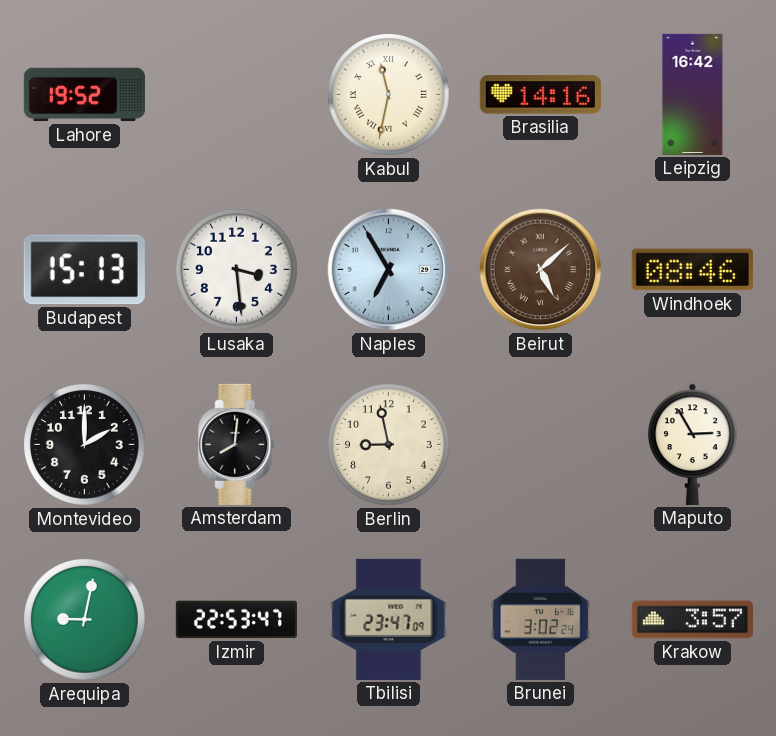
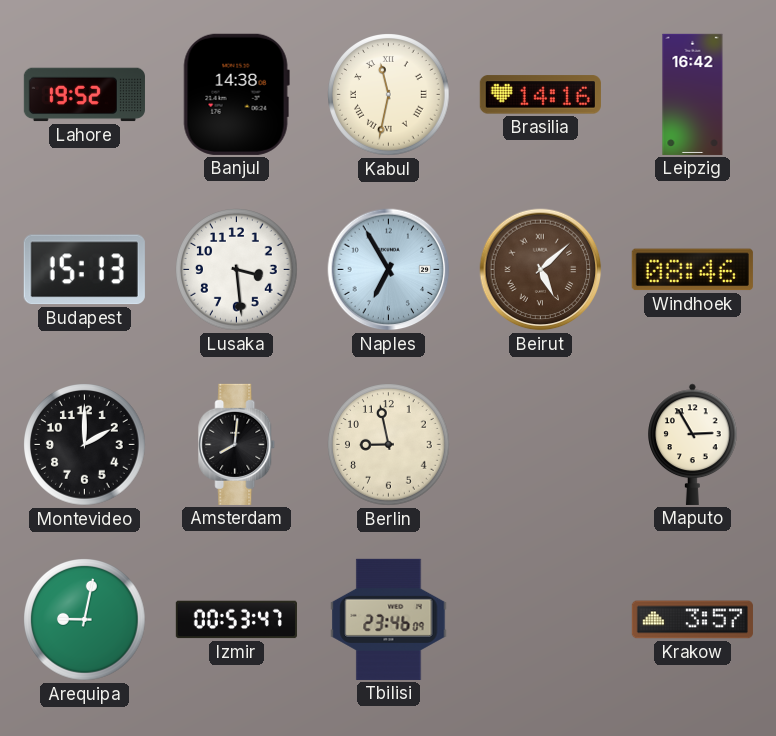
Banjul: none -> 14:38 (236, 94)
Izmir: 22:53 -> 00:53 (236, 620)
Tbilisi: 23:47 -> 23:46 (389, 619)
Brunei: 3:02 -> none (540, 619)
